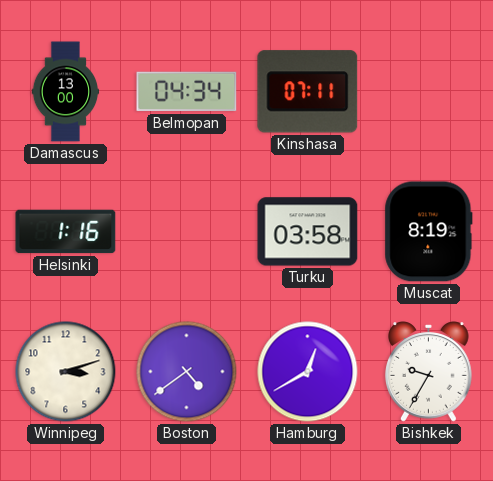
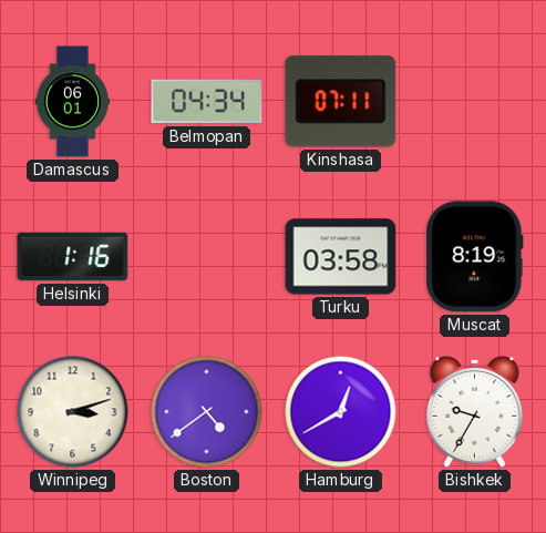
Damascus: 13:00 -> 06:01 (73, 102)
